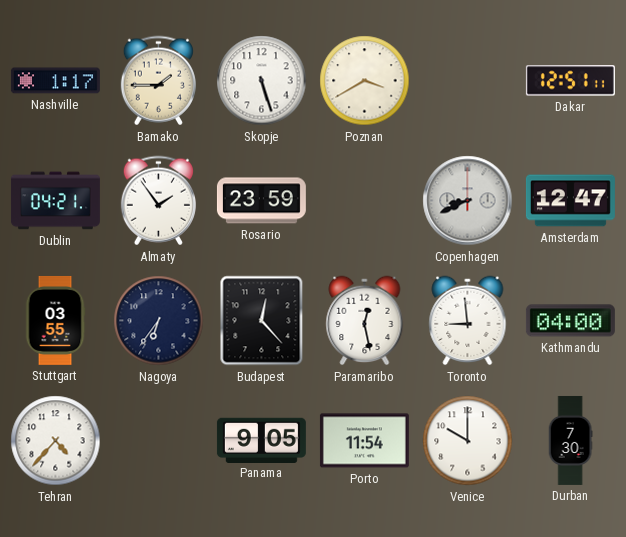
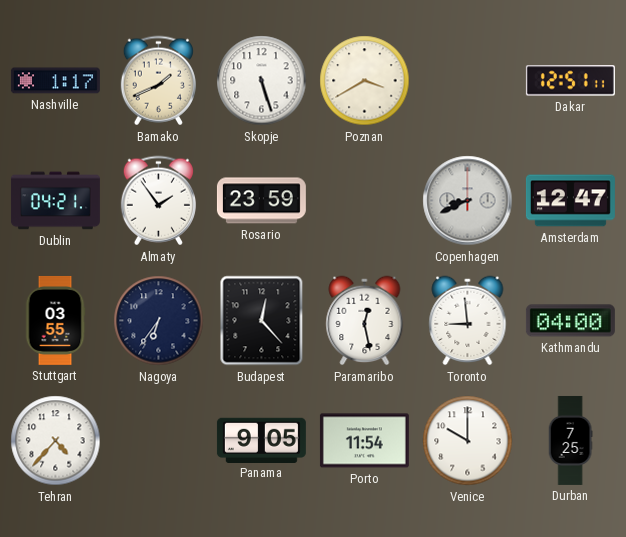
Bamako: 1:45 -> 1:41 (158, 81)
Durban: 7:30 -> 7:25 (570, 440)
